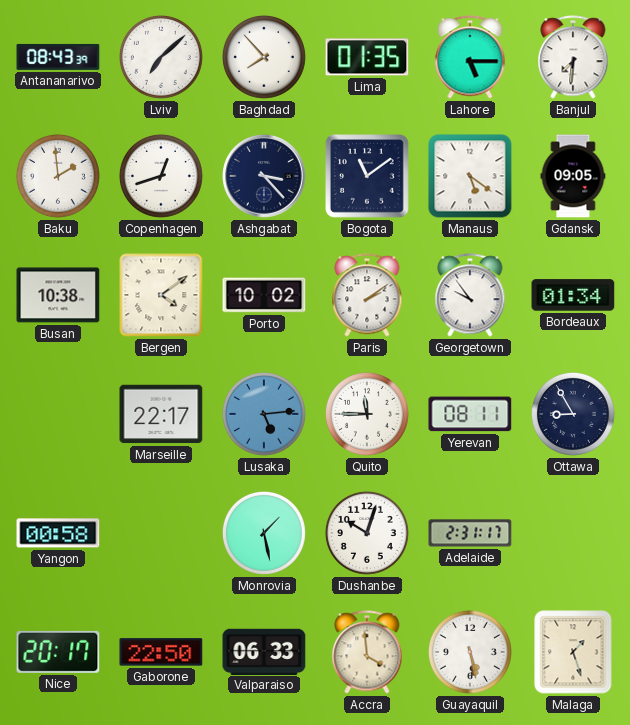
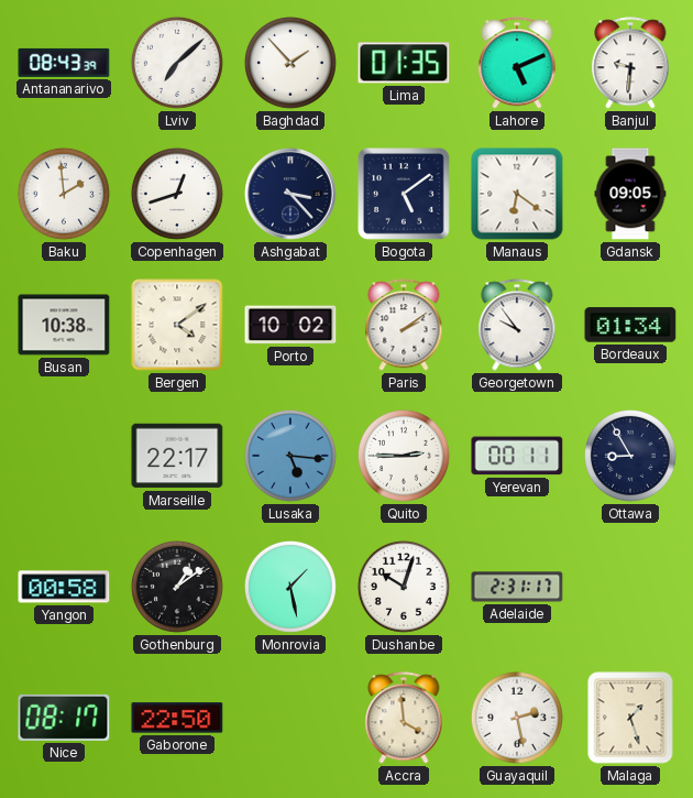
Baghdad: 7:53 -> 1:53 (290, 63)
Lahore: 5:15 -> 5:11 (517, 63)
Banjul: 7:31 -> 9:31 (630, 63)
Bogota: 11:09 -> 5:09 (405, 195)
Manaus: 5:21 -> 6:21 (517, 194)
Lusaka: 5:14 -> 5:16 (290, 456)
Quito: 11:45 -> 2:45 (404, 456)
Yerevan: 08:11 -> 00:11 (517, 456)
Gothenburg: none -> 1:09 (177, 587)
Nice: 20:17 -> 08:17 (64, 718)
Valparaiso: 06:33 -> none (264, 651)
Guayaquil: 5:28 -> 2:28 (517, 718)
